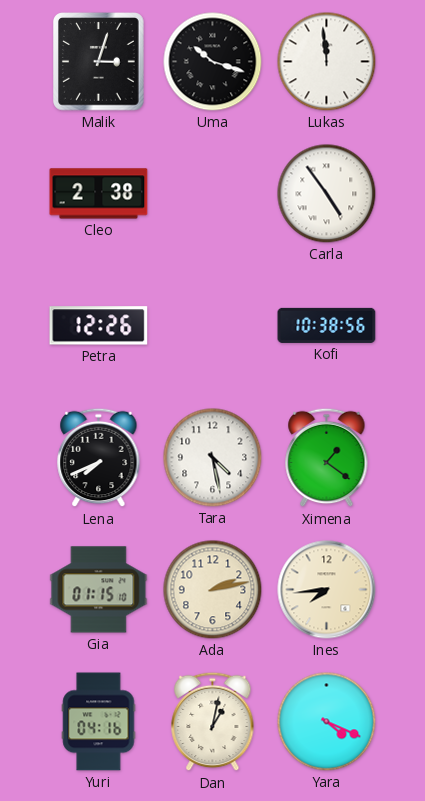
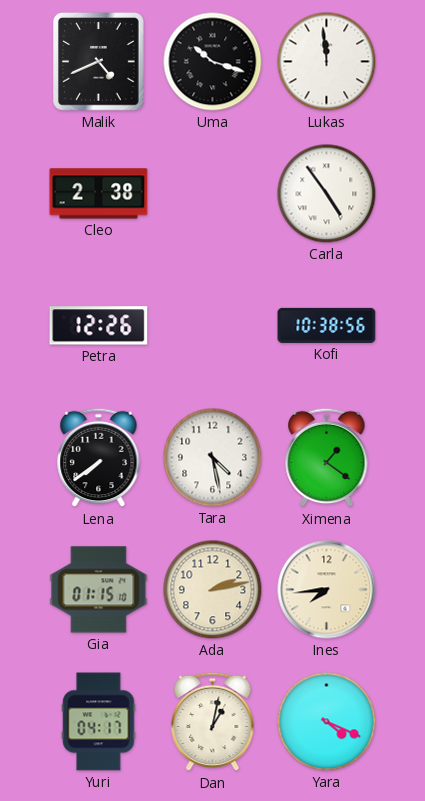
Malik: 3:03 -> 4:41 (99, 62)
Lena: 7:41 -> 7:39 (99, 458)
Yuri: 04:16 -> 04:17 (99, 722)
